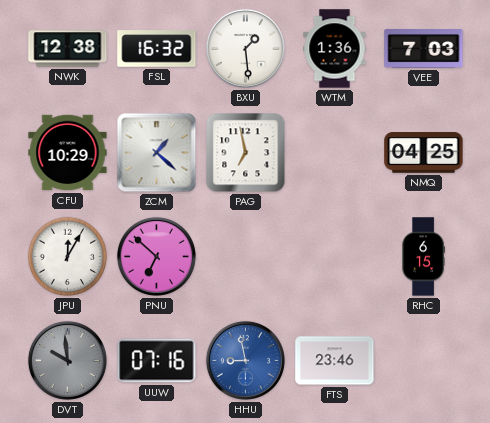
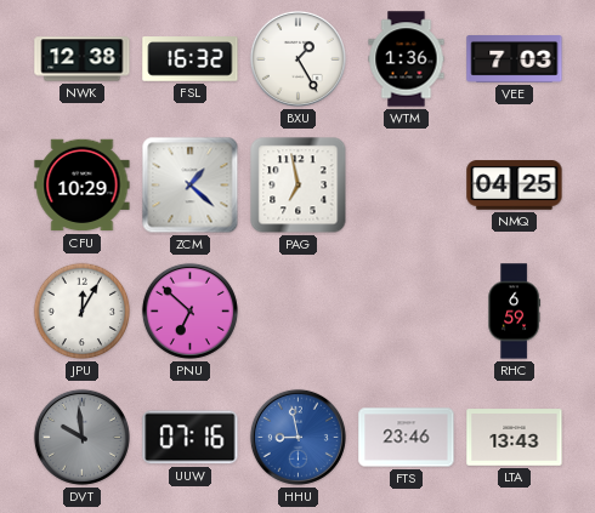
BXU: 1:29 -> 1:25 (297, 58)
RHC: 6:15 -> 6:59 (514, 312)
LTA: none -> 13:43 (515, 438)
